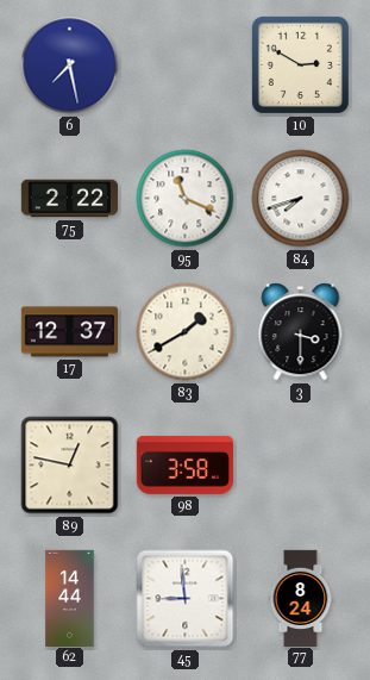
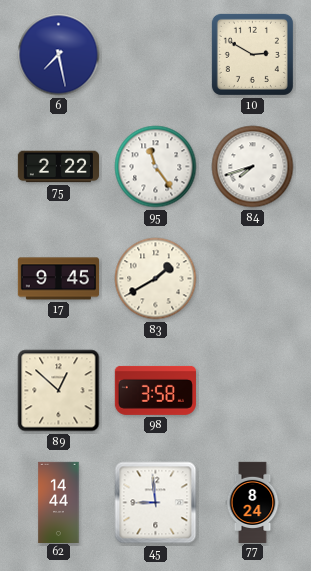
95: 11:19 -> 11:24 (156, 167)
17: 12:37 -> 9:45 (58, 279)
3: 3:30 -> none (301, 332)
89: 12:47 -> 12:52 (59, 391)
